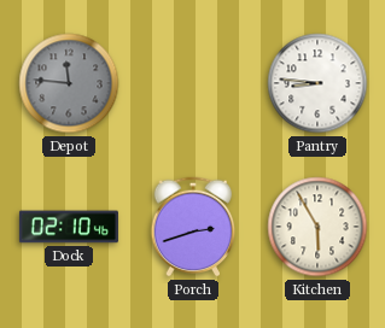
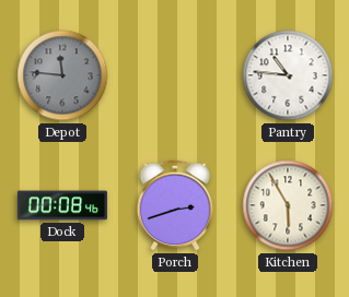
Pantry: 8:46 -> 10:46 (288, 75)
Dock: 02:10 -> 00:08 (62, 205)
